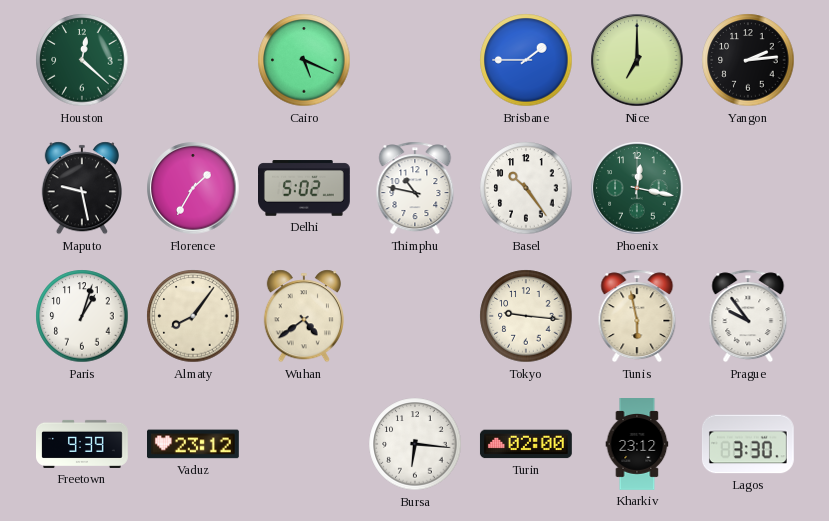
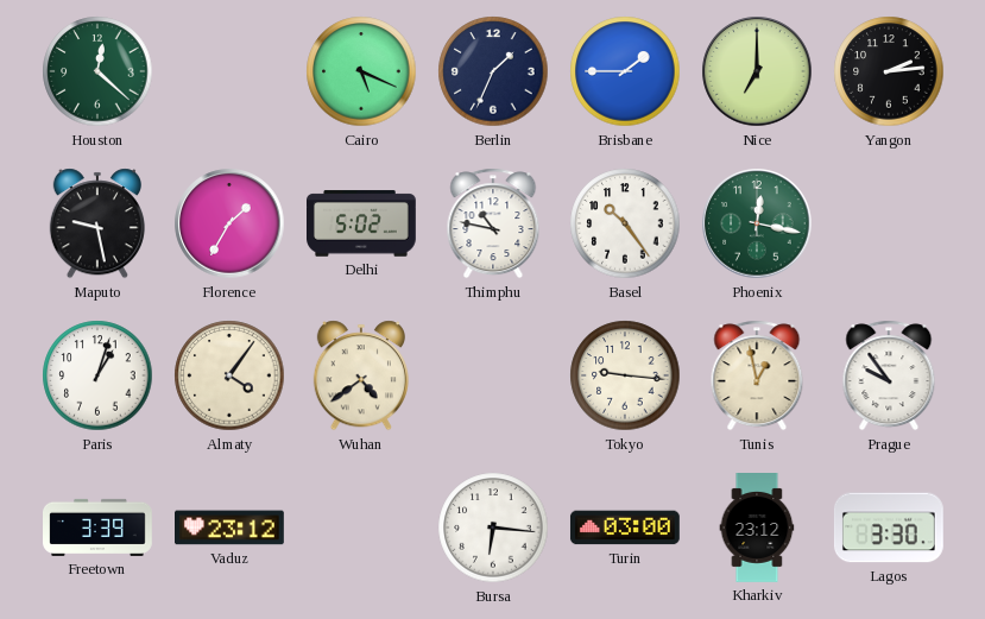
Berlin: none -> 1:34 (493, 71)
Almaty: 8:06 -> 4:06 (229, 375)
Tunis: 5:58 -> 12:58 (757, 375)
Freetown: 9:39 -> 3:39 (99, 528)
Turin: 02:00 -> 03:00 (625, 528)
